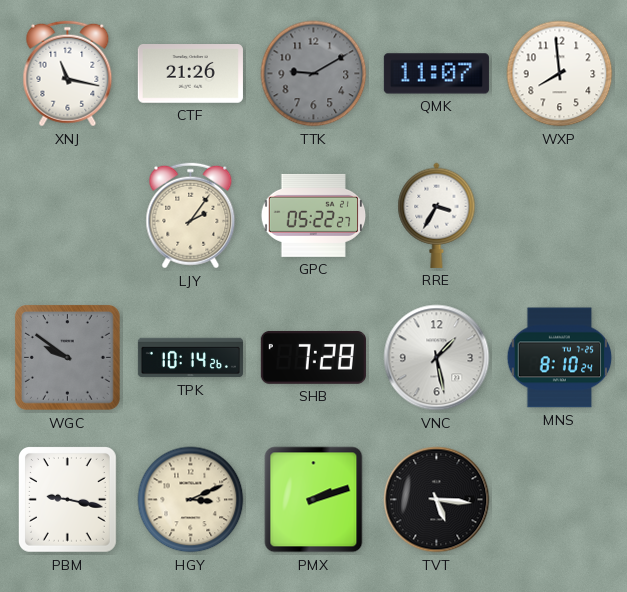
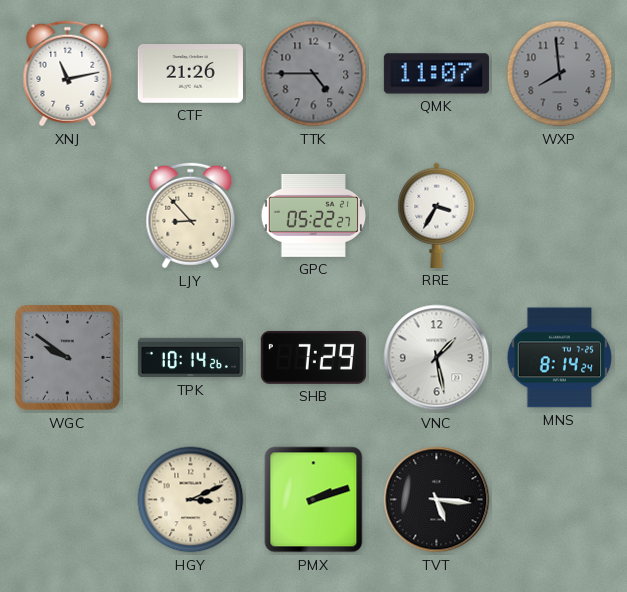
XNJ: 11:17 -> 11:13 (68, 74)
TTK: 9:10 -> 4:45 (314, 74)
WXP dial: white -> grey (560, 74)
LJY: 2:06 -> 8:53 (191, 216)
SHB: 7:28 -> 7:29 (313, 357)
MNS: 8:10 -> 8:14 (560, 358)
PBM: 9:17 -> none (67, 499)
